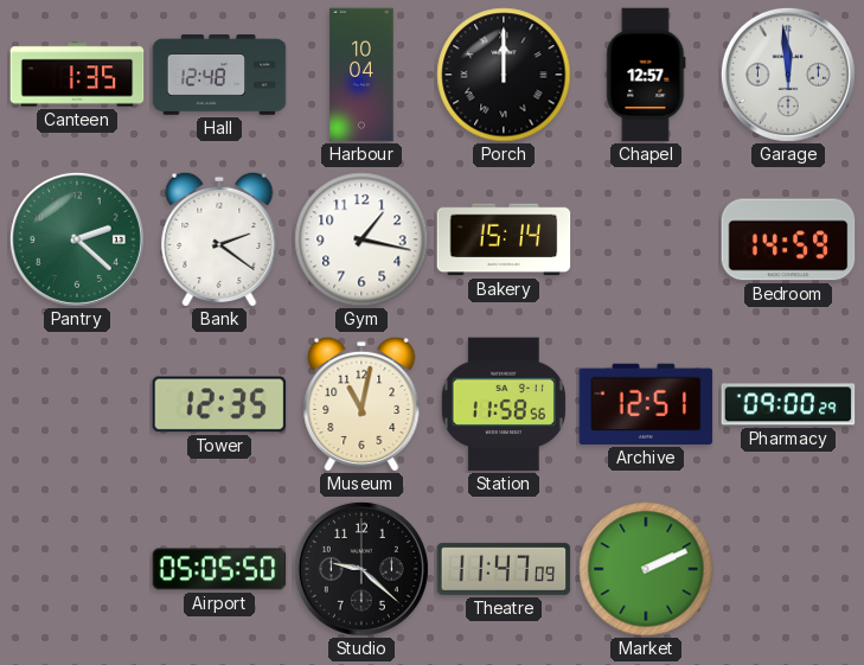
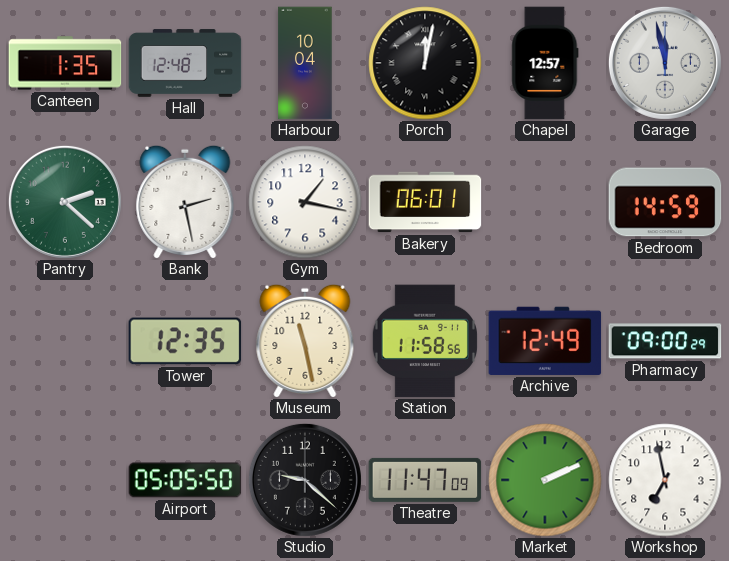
Porch: 12:00 -> 12:02 (425, 63)
Garage: 11:59 -> 11:58 (665, 63)
Bank: 2:21 -> 2:28 (185, 201)
Bakery: 15:14 -> 06:01 (425, 202)
Museum: 11:02 -> 11:28 (305, 340)
Archive: 12:51 -> 12:49 (545, 341)
Workshop: none -> 6:58 (665, 480)
